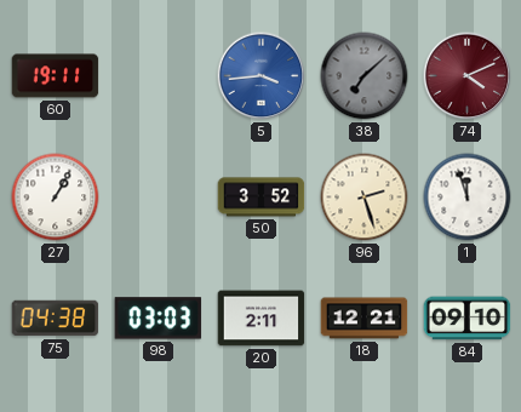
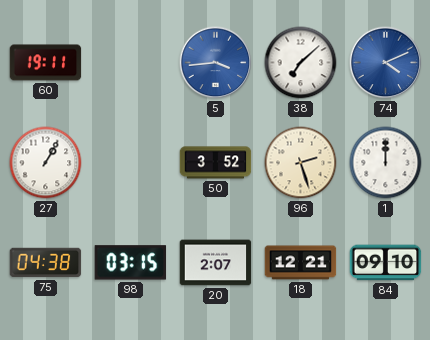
38 dial: grey -> white (301, 63)
74 dial: burgundy -> blue (386, 63)
1: 11:57 -> 12:00 (386, 163)
98: 03:03 -> 03:15 (131, 263)
20: 2:11 -> 2:07 (216, 263)
